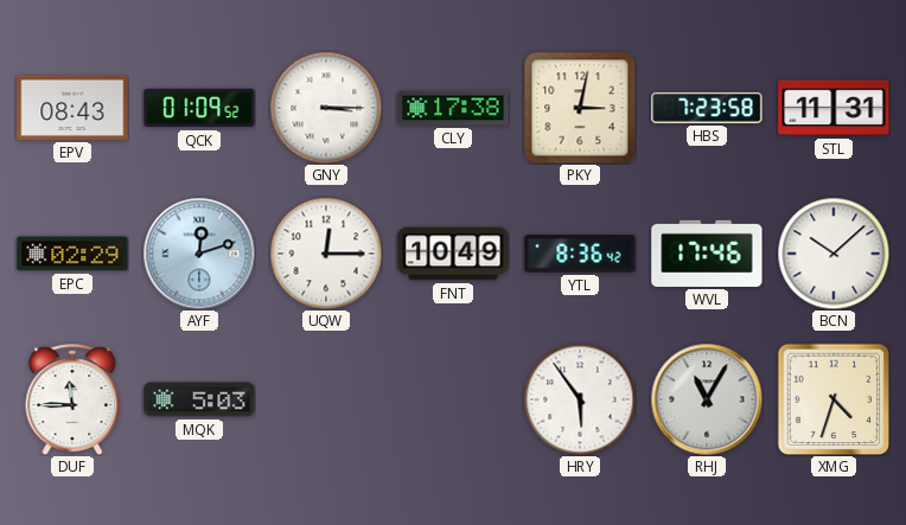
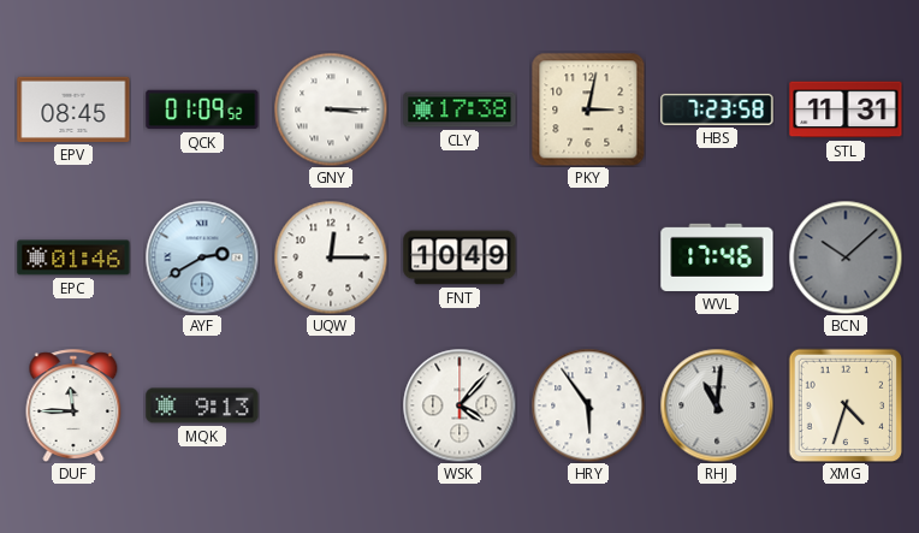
EPV: 08:43 -> 08:45 (73, 109)
EPC: 02:29 -> 01:46 (73, 257)
AYF: 12:12 -> 2:40 (202, 257)
YTL: 8:36 -> none (580, 254)
BCN dial: white -> grey (846, 257)
MQK: 5:03 -> 9:13 (202, 405)
WSK: none -> 4:07 (459, 405)
RHJ: 11:05 -> 11:01 (717, 405)
